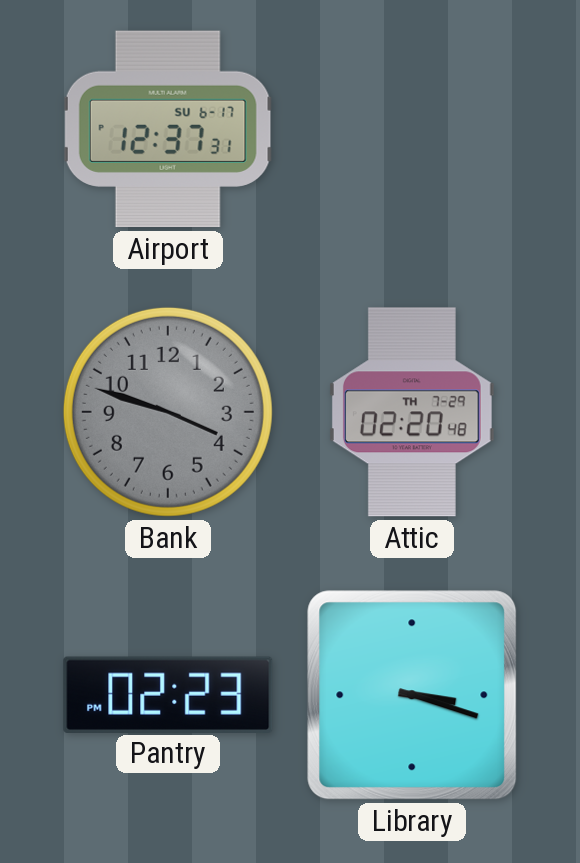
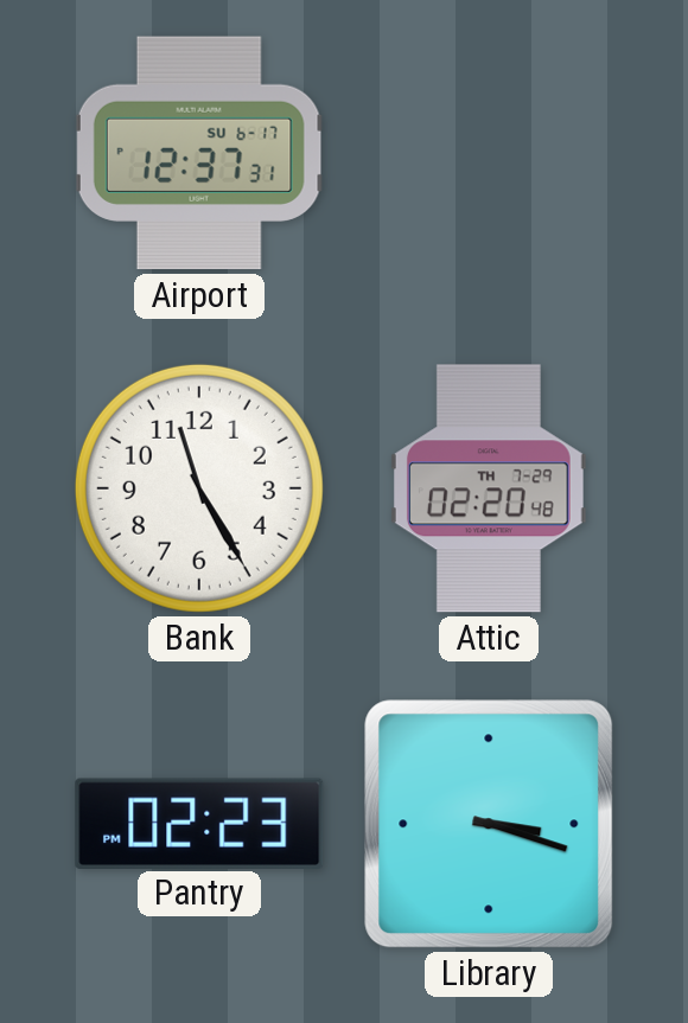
Bank: 3:48 -> 11:25 (199, 488)
Bank dial: grey -> white (199, 488)
